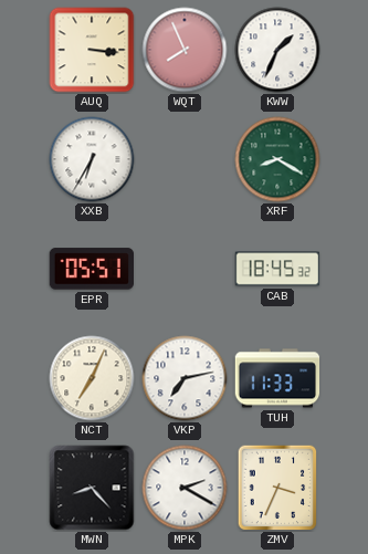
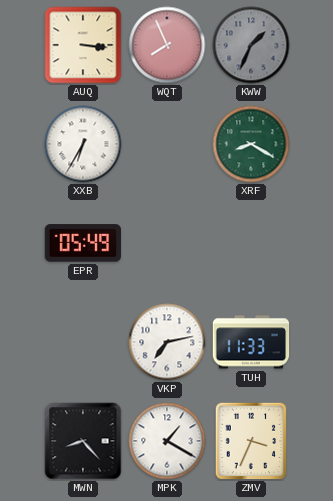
KWW dial: white -> grey (251, 45)
EPR: 05:51 -> 05:49 (83, 243)
CAB: 18:45 -> none (277, 269)
NCT: 7:04 -> none (92, 378)
MPK: 2:20 -> 1:20 (167, 441)
